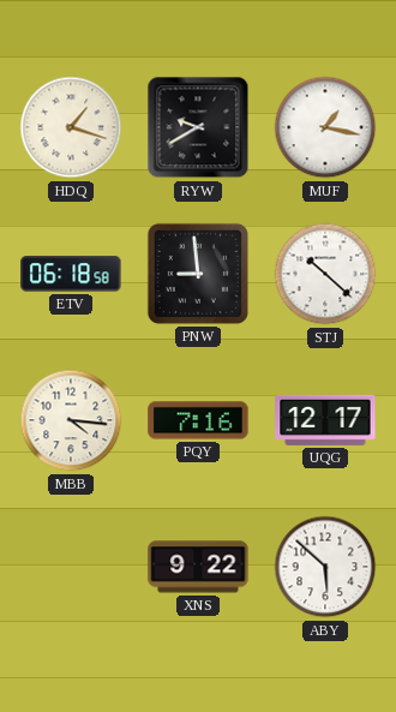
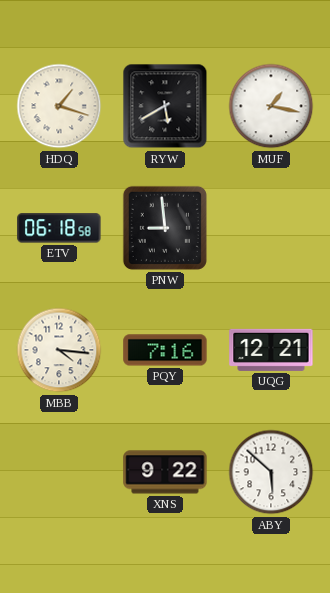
RYW: 9:40 -> 5:40 (165, 106)
STJ: 10:22 -> none (325, 274)
UQG: 12:17 -> 12:21 (271, 350)
